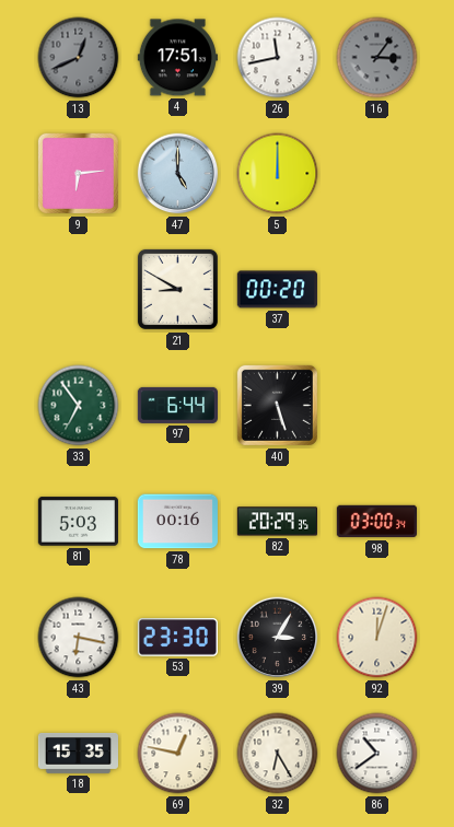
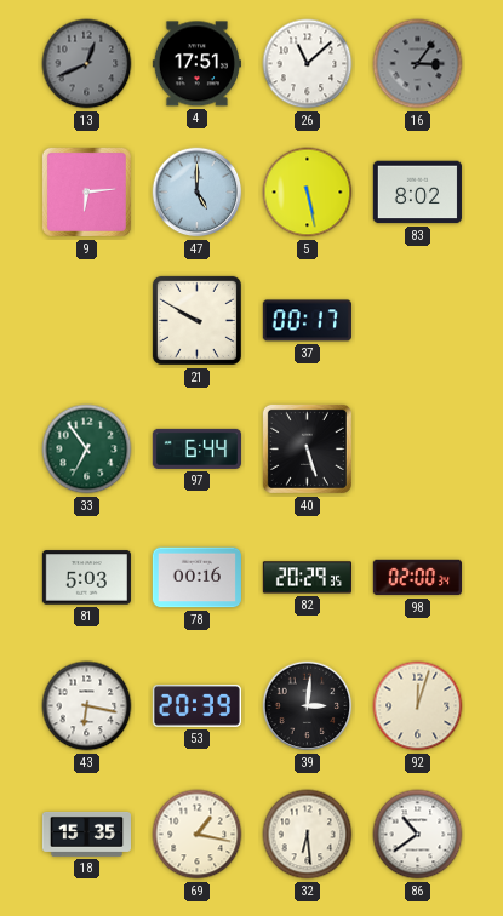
26: 11:43 -> 11:08 (308, 64)
5: 12:00 -> 5:28 (308, 193)
83: none -> 8:02 (417, 193)
21: 8:50 -> 9:50 (196, 320)
37: 00:20 -> 00:17 (307, 321)
98: 03:00 -> 02:00 (417, 578)
53: 23:30 -> 20:39 (196, 706)
39: 3:05 -> 3:01 (308, 706)
69: 12:47 -> 1:17 (198, 835)
32: 6:25 -> 6:29 (308, 835)
